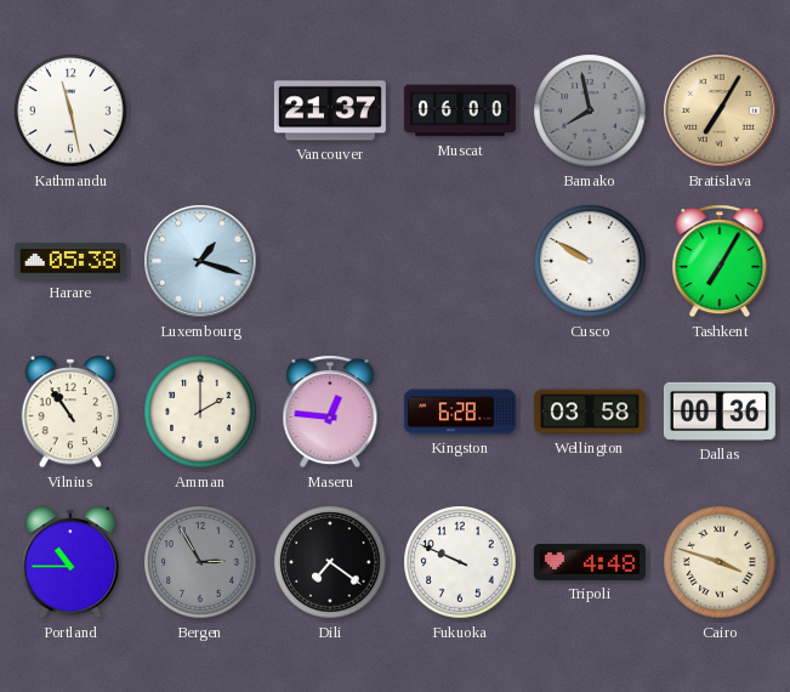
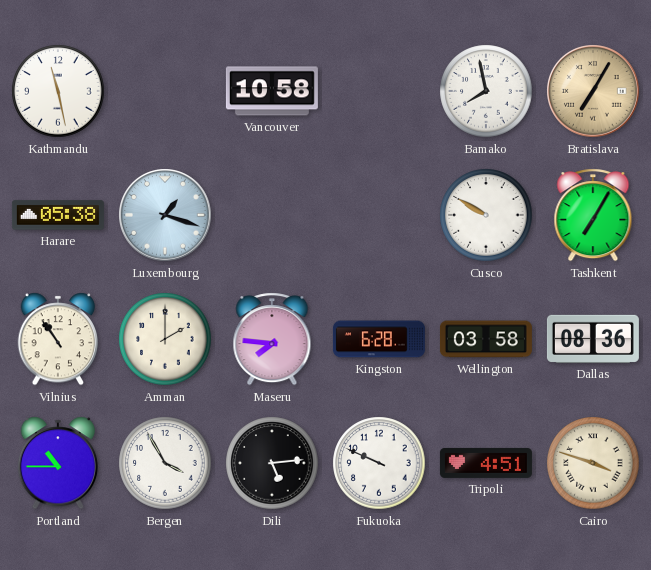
Vancouver: 21:37 -> 10:58 (272, 91)
Muscat: 06:00 -> none (460, 110)
Bamako dial: grey -> white (486, 91)
Maseru: 12:46 -> 7:46 (272, 339)
Dallas: 00:36 -> 08:36 (593, 339)
Bergen: 2:55 -> 3:55 (165, 463)
Bergen dial: grey -> white (165, 463)
Dili: 7:21 -> 5:14 (272, 463)
Tripoli: 4:48 -> 4:51 (486, 463)
